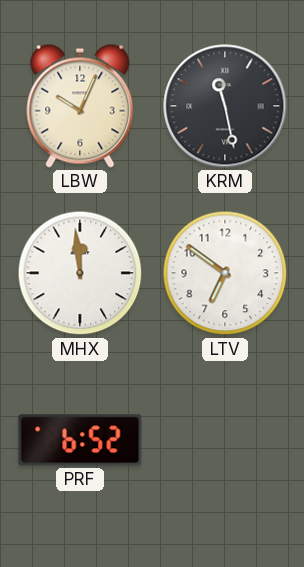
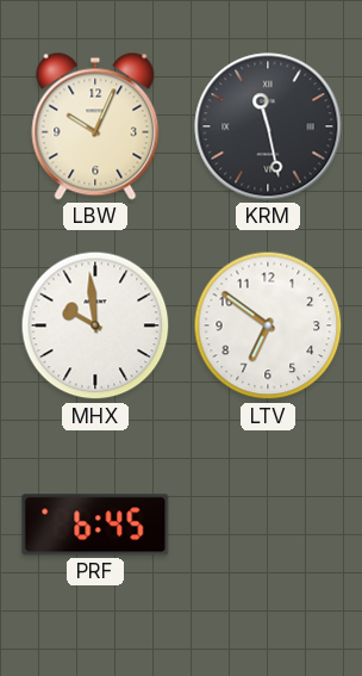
MHX: 11:59 -> 9:59 (95, 325)
PRF: 6:52 -> 6:45 (95, 525)
